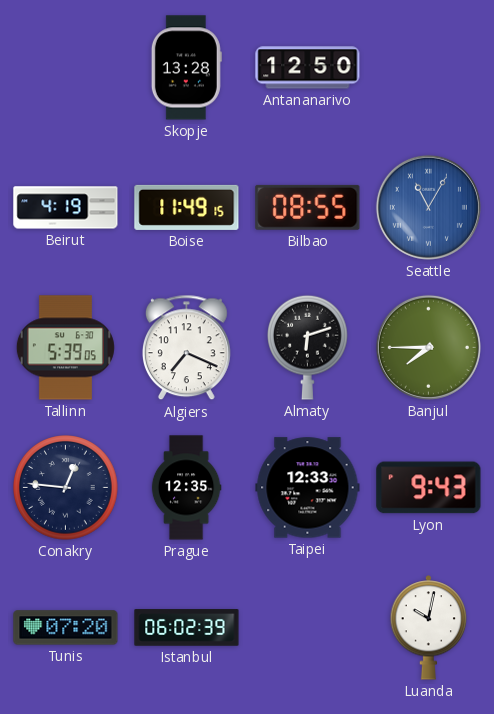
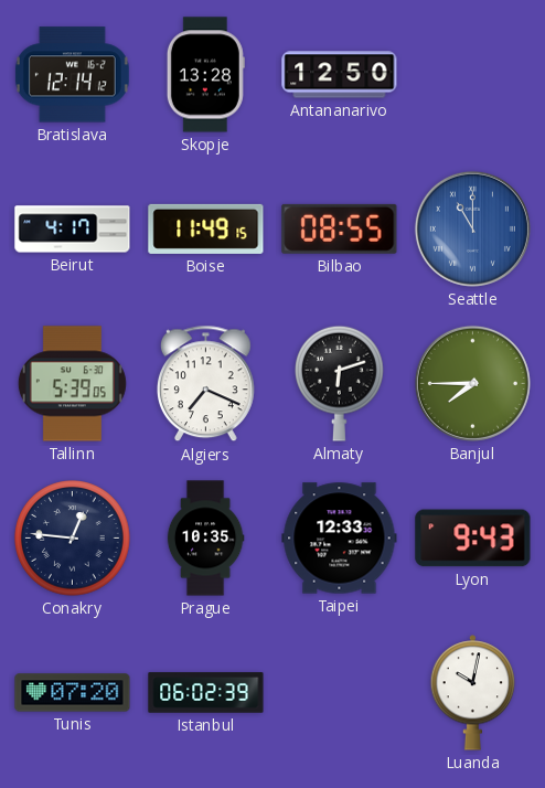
Bratislava: none -> 12:14 (72, 75)
Beirut: 4:19 -> 4:17 (73, 230)
Seattle: 11:05 -> 11:00 (472, 228)
Prague: 12:35 -> 10:35 (205, 539)
